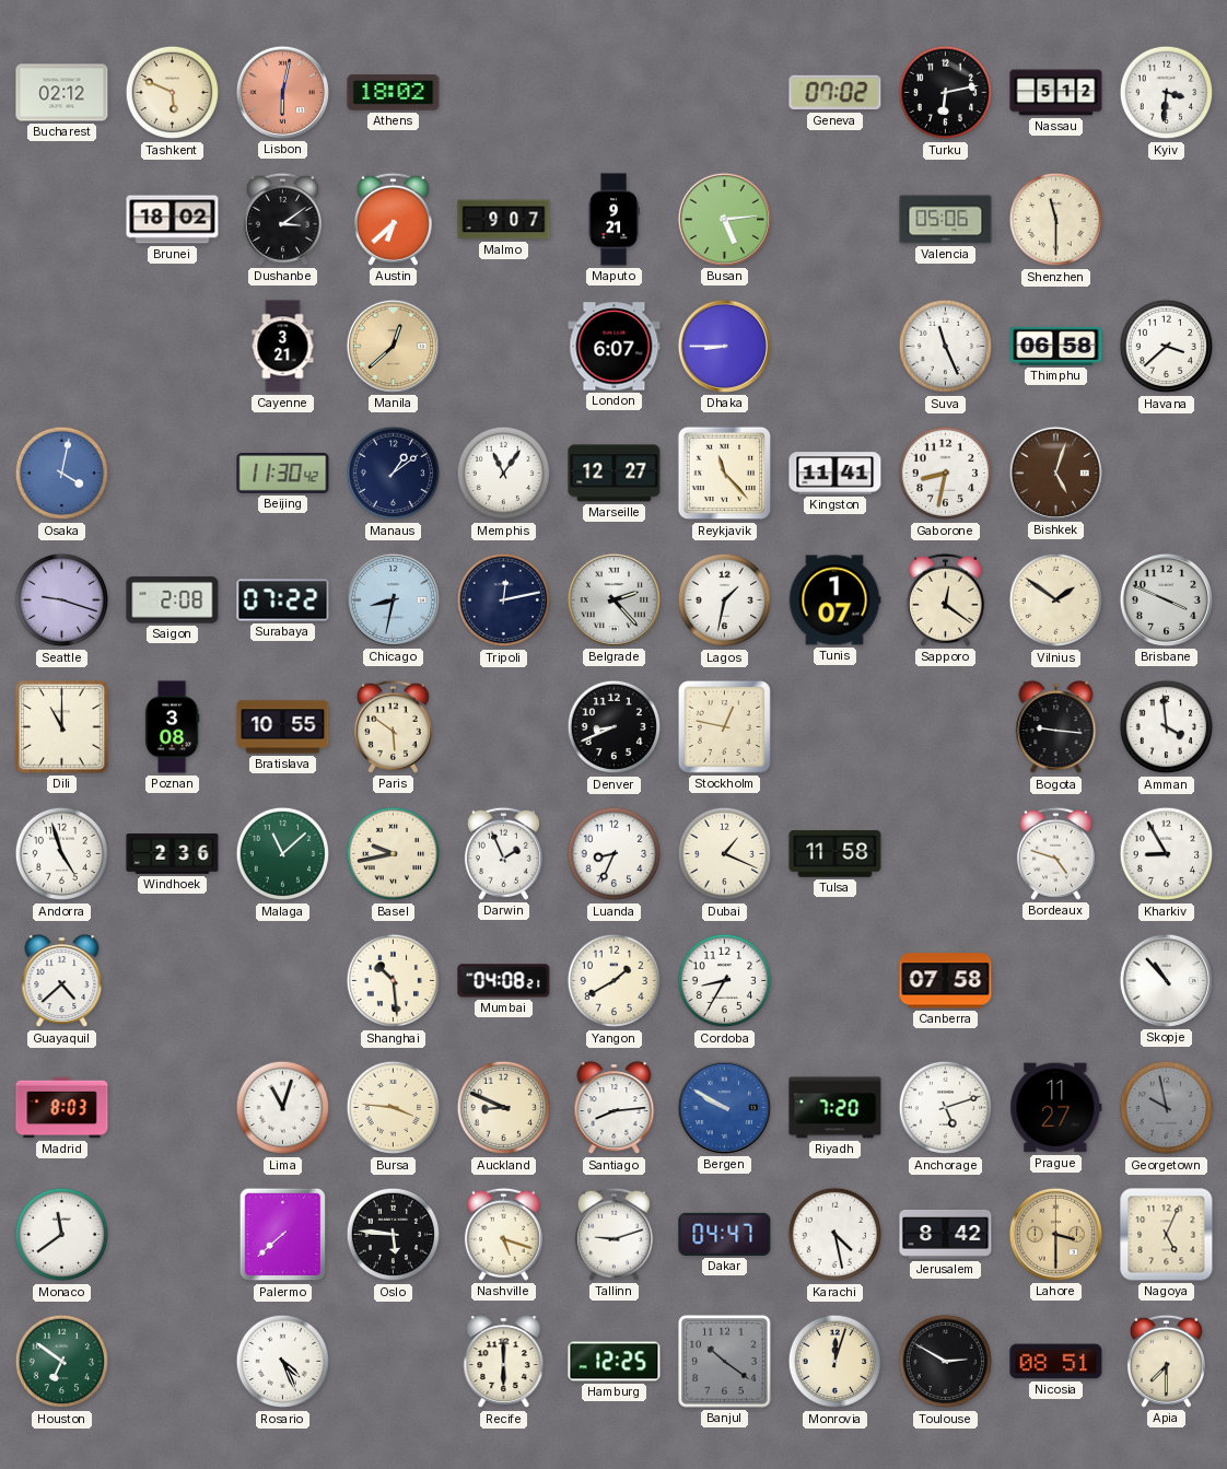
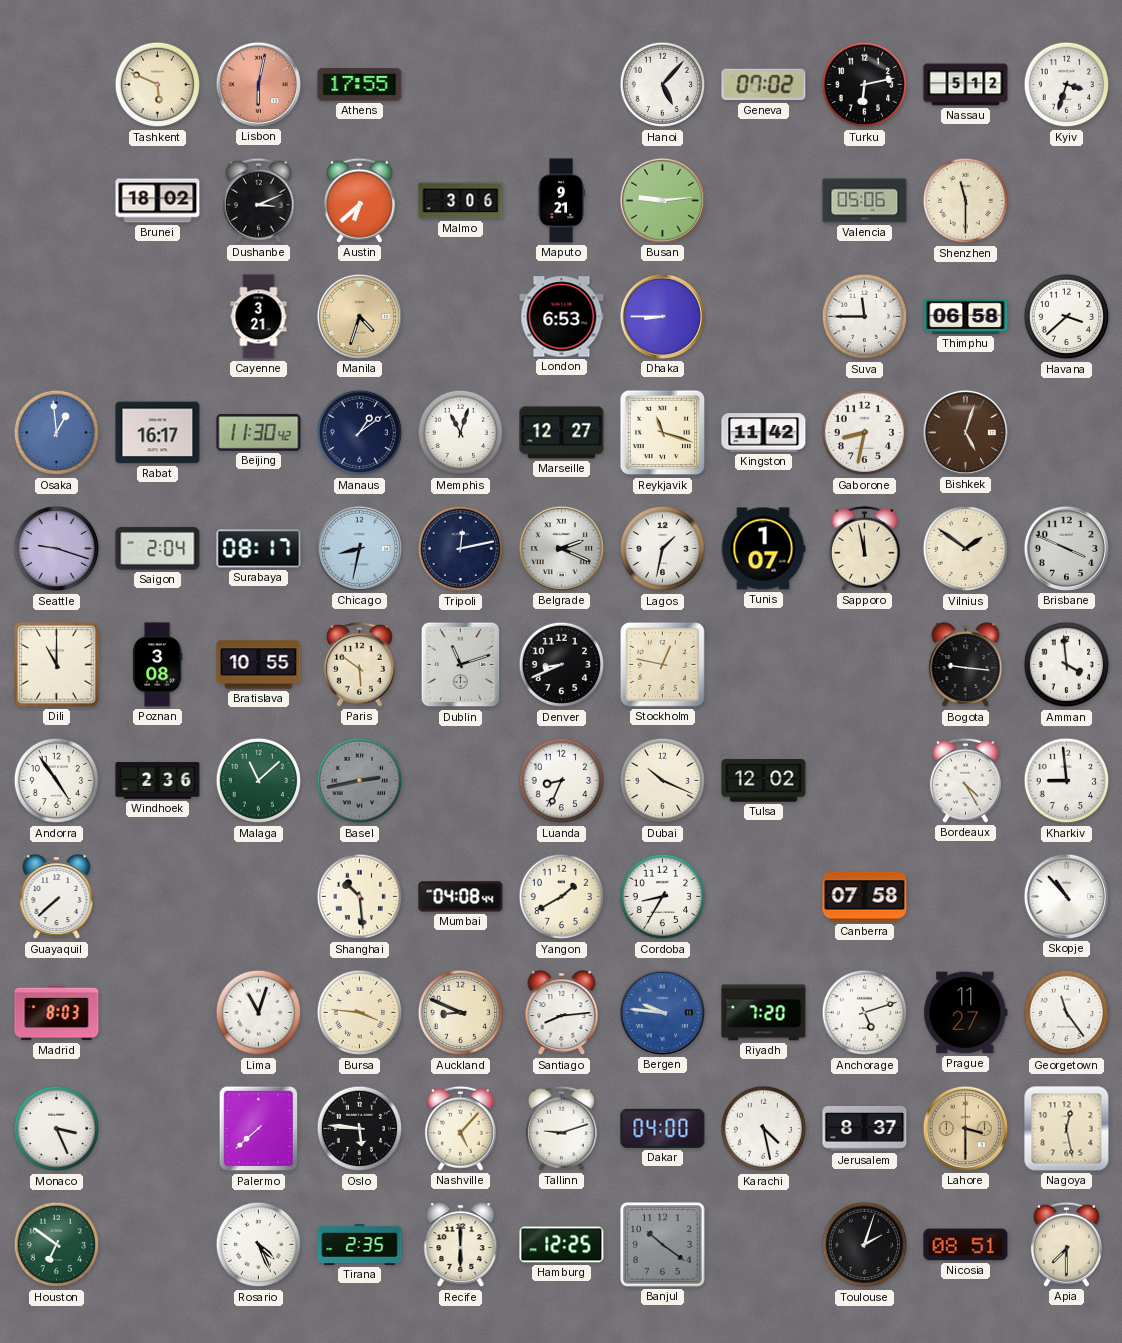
Bucharest: 02:12 -> none (62, 93)
Athens: 18:02 -> 17:55 (360, 85)
Hanoi: none -> 5:07 (663, 85)
Kyiv: 3:31 -> 3:33 (1067, 85)
Dushanbe: 3:09 -> 3:11 (258, 200)
Malmo: 9:07 -> 3:06 (461, 201)
Busan: 5:14 -> 9:14 (662, 200)
Manila: 12:38 -> 4:33 (359, 316)
London: 6:07 -> 6:53 (562, 317)
Suva: 11:26 -> 11:45 (865, 317)
Osaka: 4:02 -> 12:59 (57, 433)
Rabat: none -> 16:17 (158, 433)
Memphis: 11:06 -> 11:03 (461, 433)
Reykjavik: 11:23 -> 11:18 (663, 433)
Kingston: 11:41 -> 11:42 (764, 433)
Saigon: 2:08 -> 2:04 (158, 549)
Surabaya: 07:22 -> 08:17 (259, 549)
Belgrade: 2:23 -> 2:19 (561, 548)
Sapporo: 12:21 -> 11:58 (864, 548)
Dublin: none -> 11:12 (461, 665)
Andorra: 4:57 -> 4:54 (57, 781)
Basel: 9:43 -> 2:43 (360, 781)
Basel dial: cream -> grey (360, 781)
Darwin: 1:56 -> none (503, 853)
Dubai: 1:19 -> 10:19 (663, 781)
Tulsa: 11:58 -> 12:02 (764, 781)
Bordeaux: 4:48 -> 4:25 (965, 780)
Kharkiv: 8:55 -> 8:59 (1067, 781)
Guayaquil: 4:38 -> 7:38 (57, 897)
Mumbai: 04:08:21 -> 04:08:44 (461, 897)
Bergen: 9:50 -> 9:46 (662, 1012)
Georgetown: 9:58 -> 11:24 (1067, 1013)
Georgetown dial: grey -> white (1067, 1013)
Monaco: 11:39 -> 3:26 (57, 1129)
Nashville: 5:18 -> 5:07 (460, 1128)
Dakar: 04:47 -> 04:00 (663, 1128)
Jerusalem: 8:42 -> 8:37 (865, 1128)
Nagoya: 5:04 -> 12:28 (1067, 1129)
Tirana: none -> 2:35 (360, 1244)
Monrovia: 12:03 -> none (835, 1362)
Toulouse: 2:50 -> 2:03 (865, 1245)
